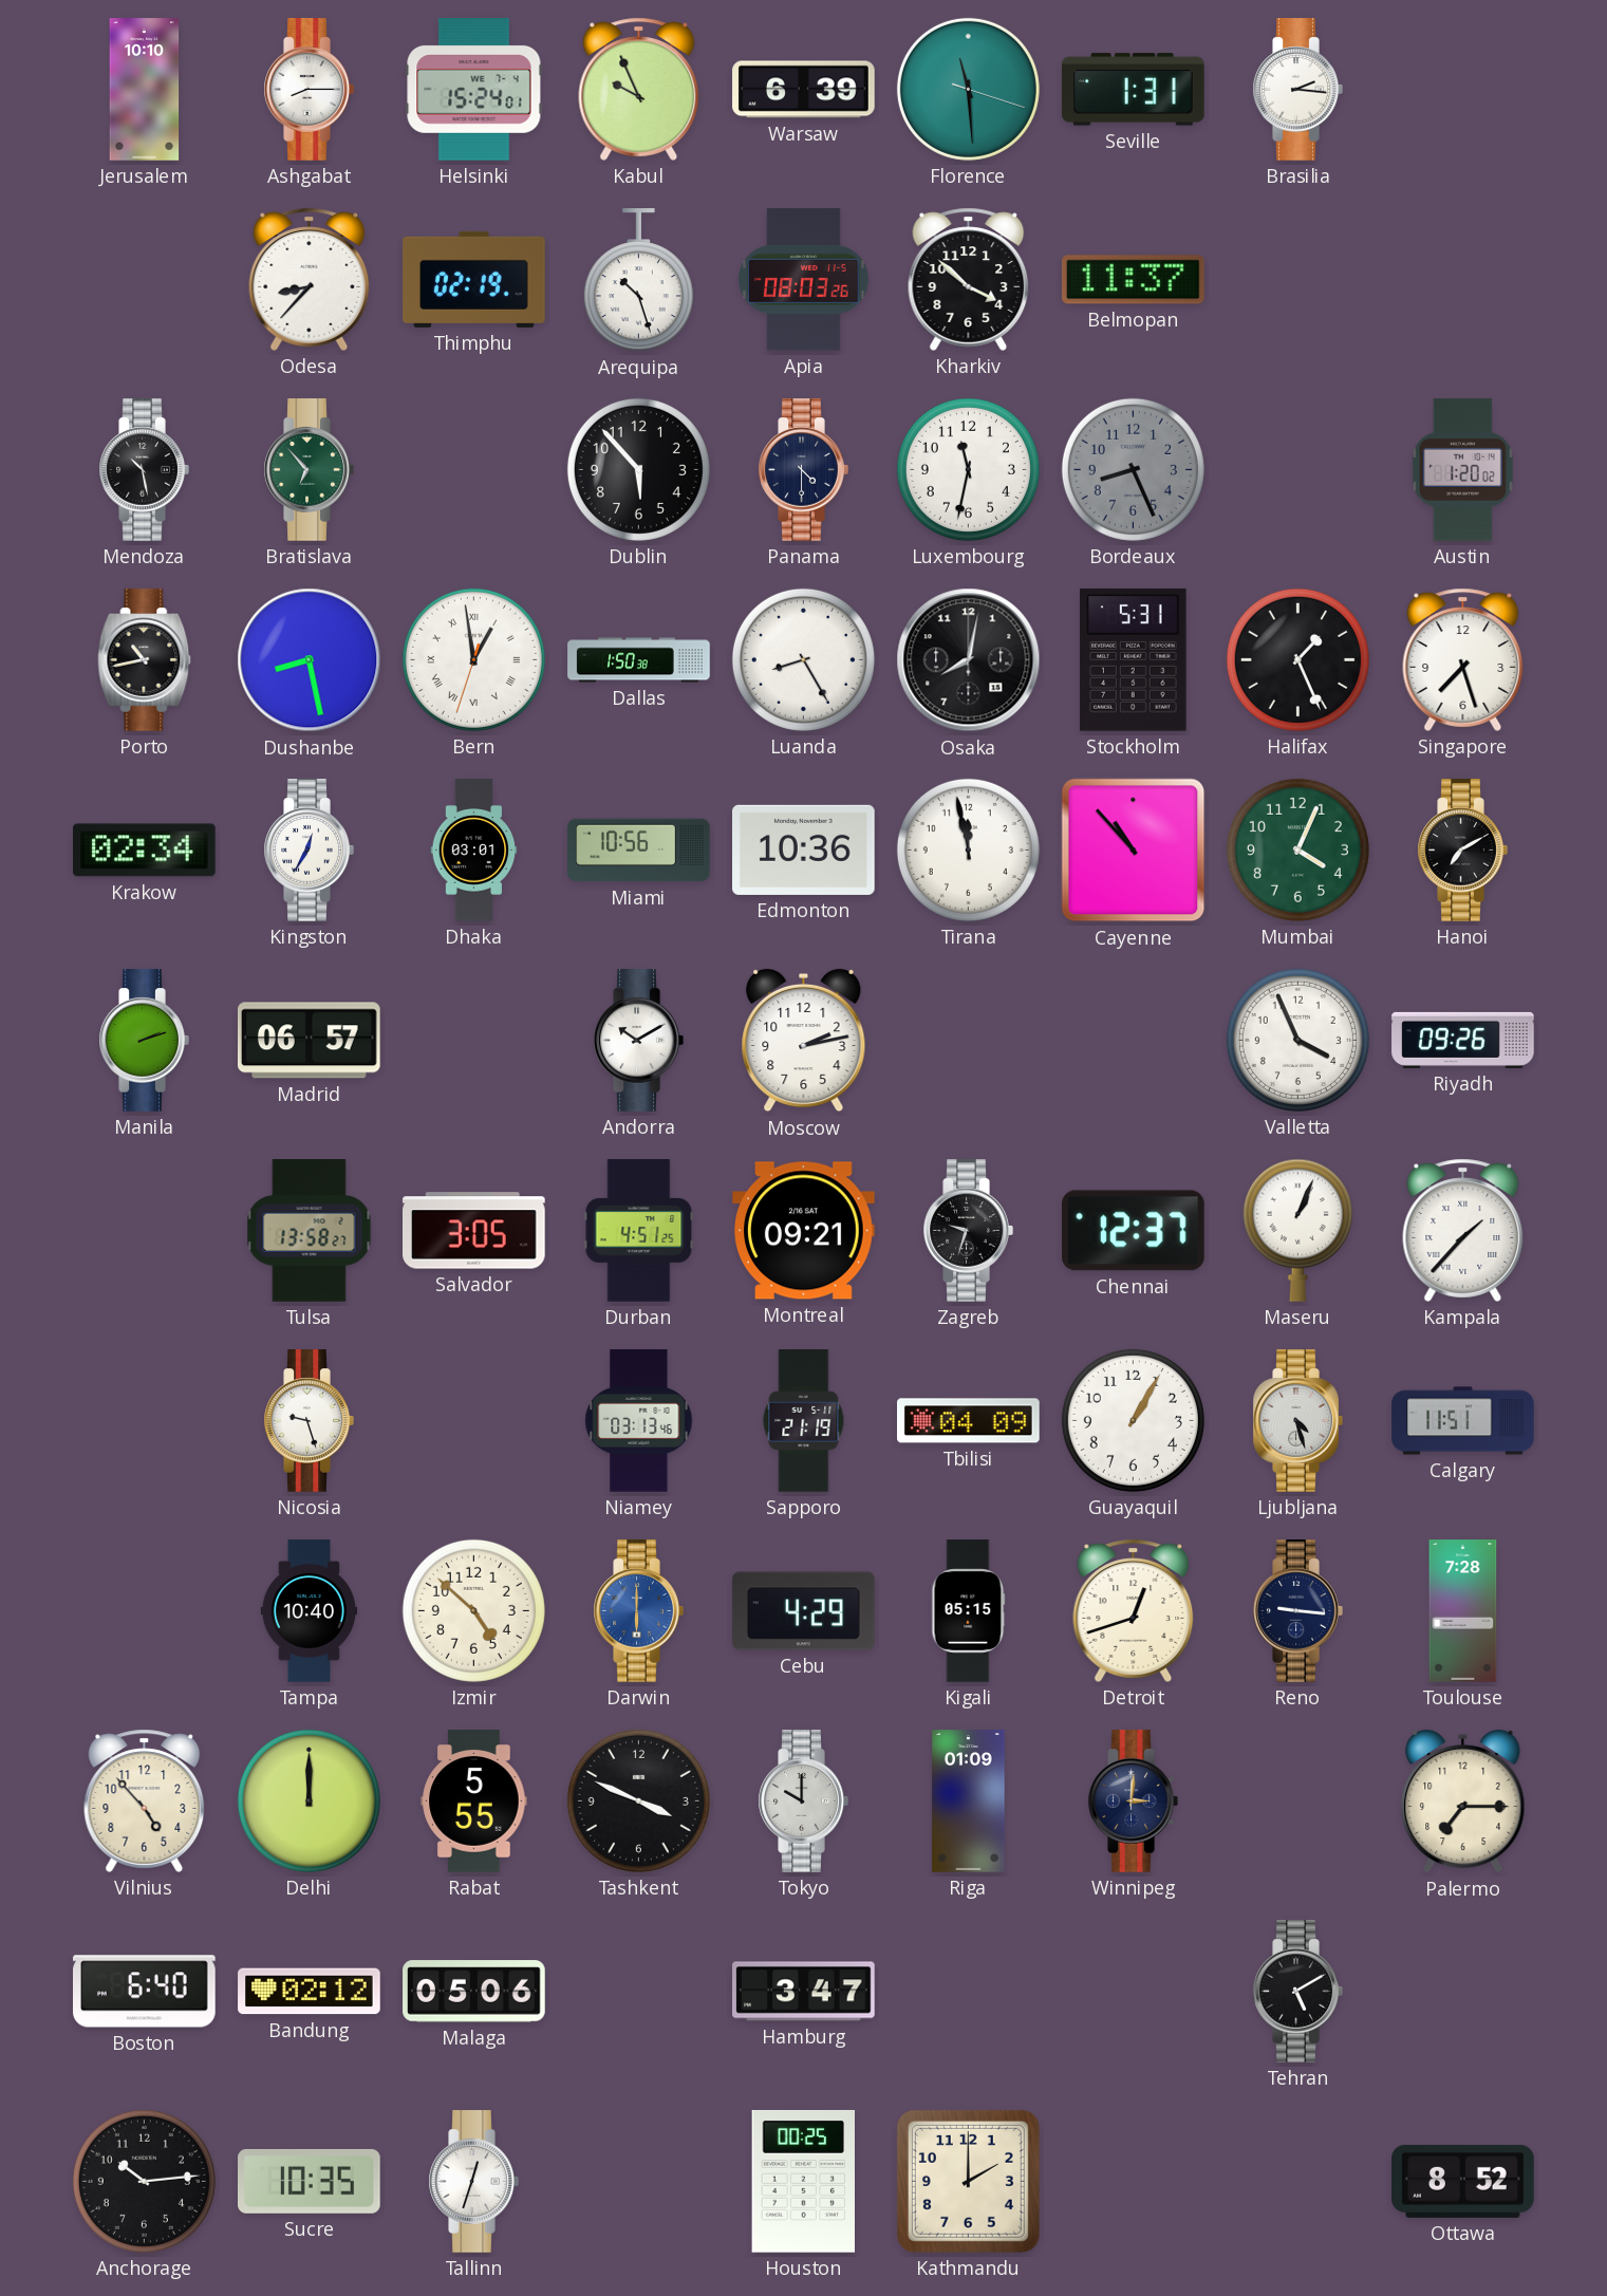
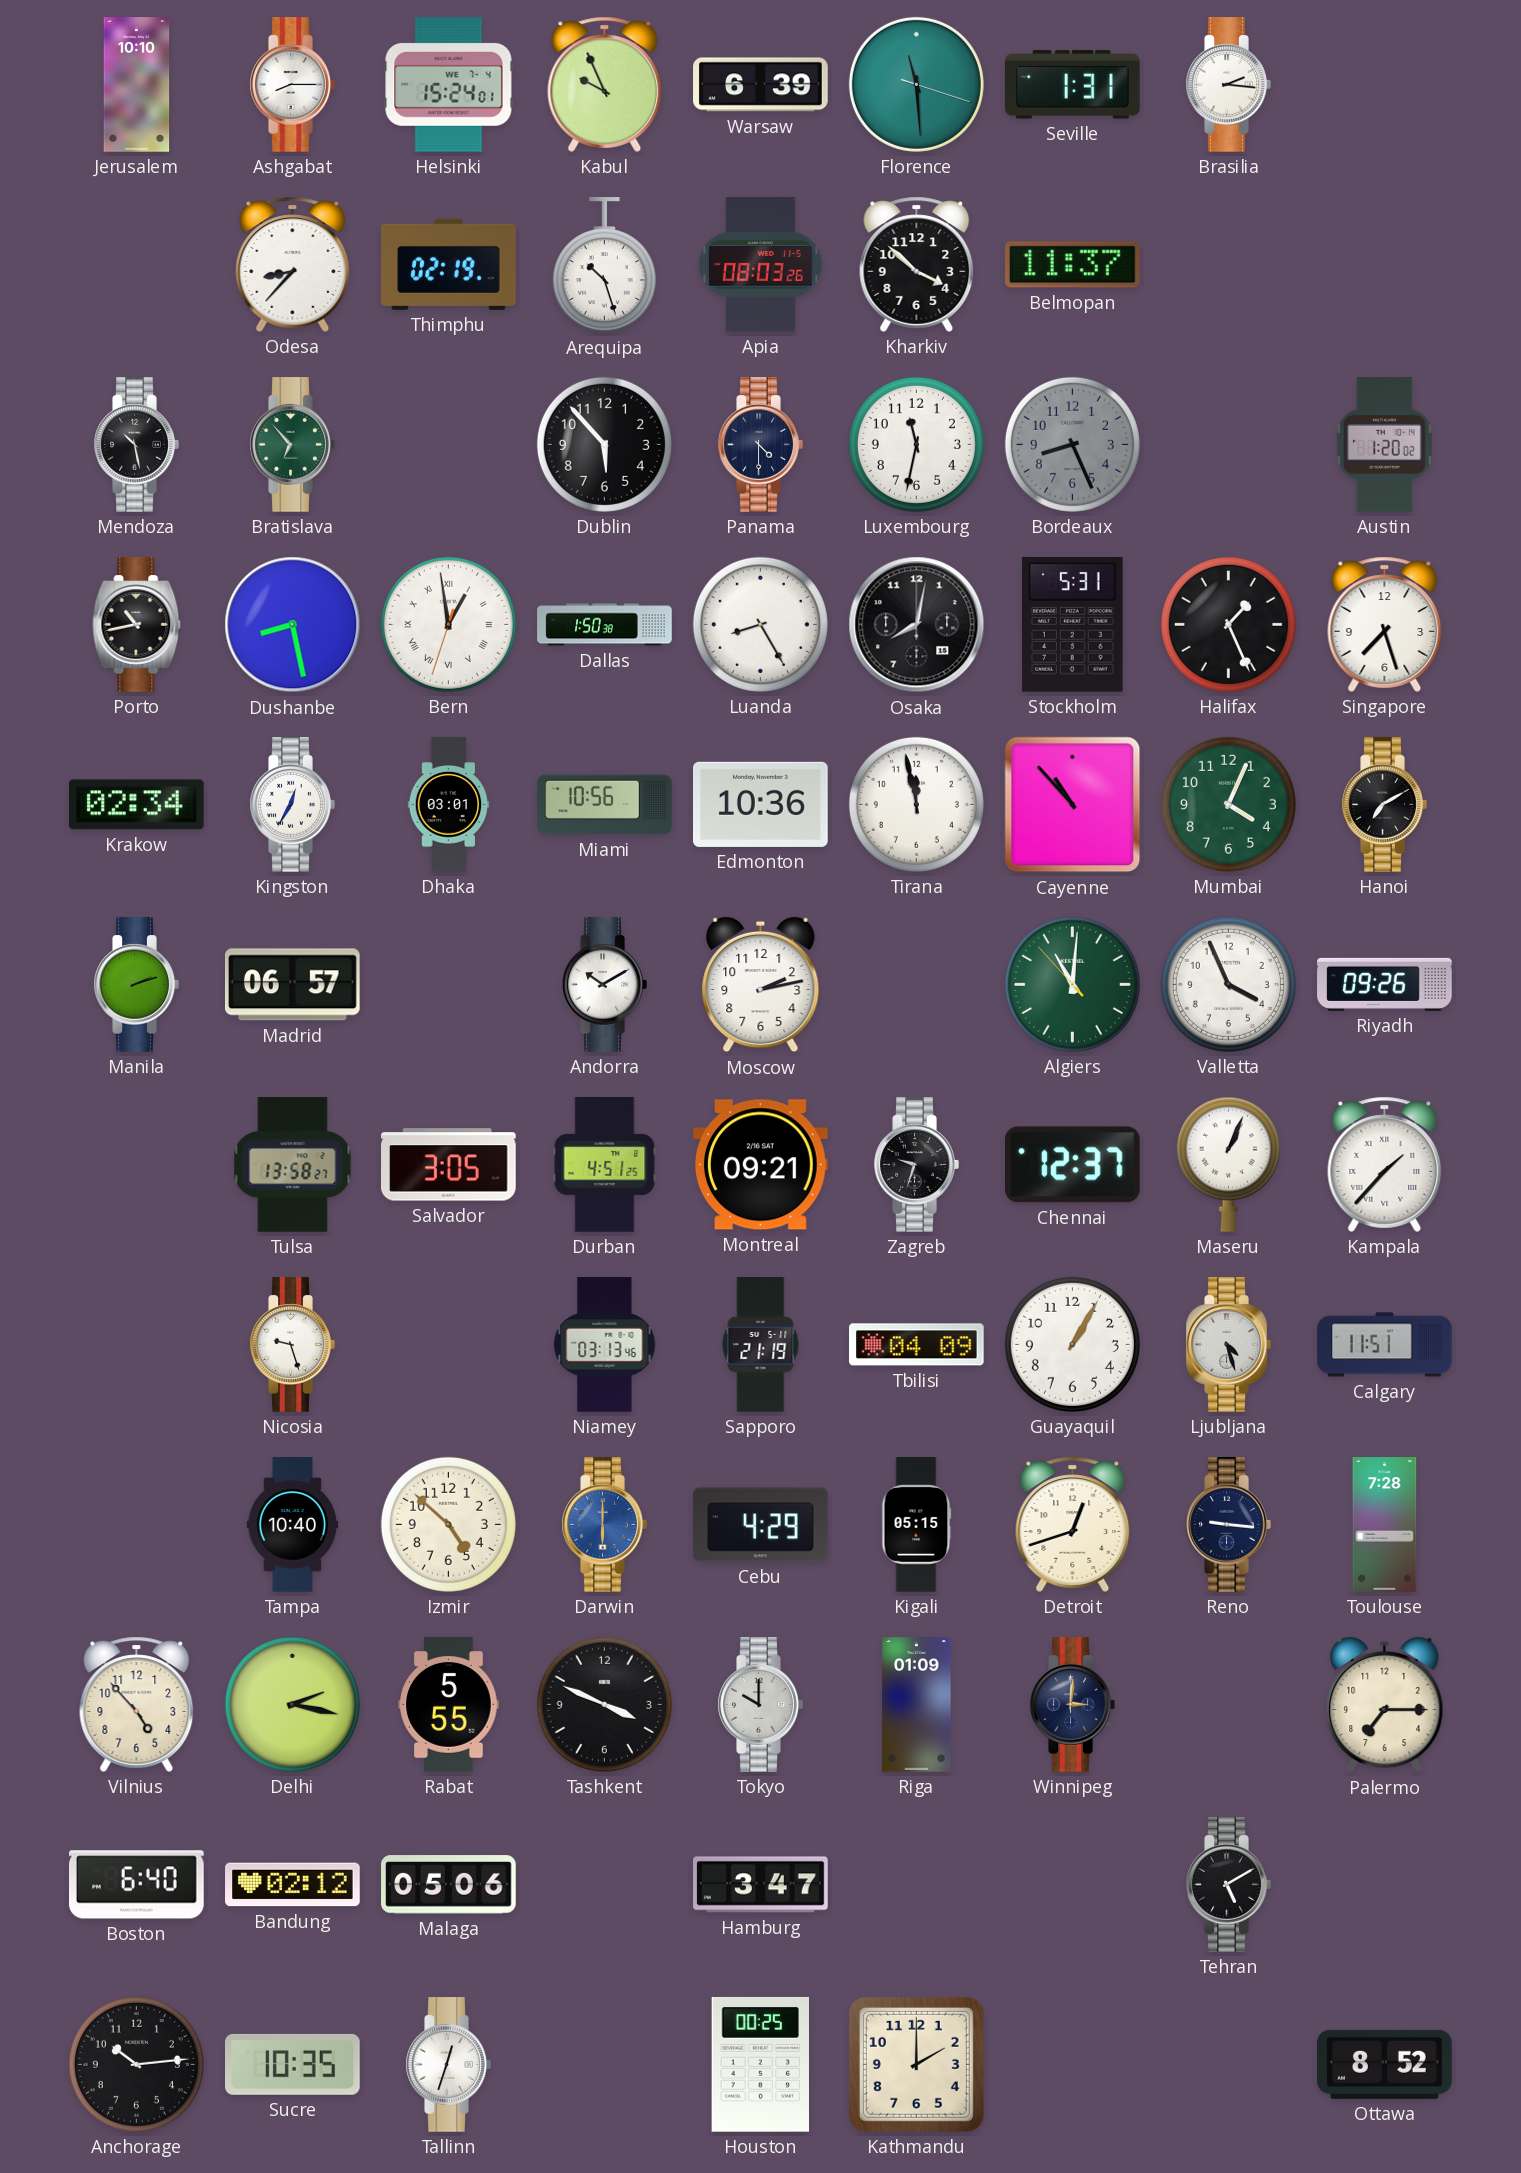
Algiers: none -> 11:00 (1072, 984)
Delhi: 12:00 -> 2:17 (292, 1704)
